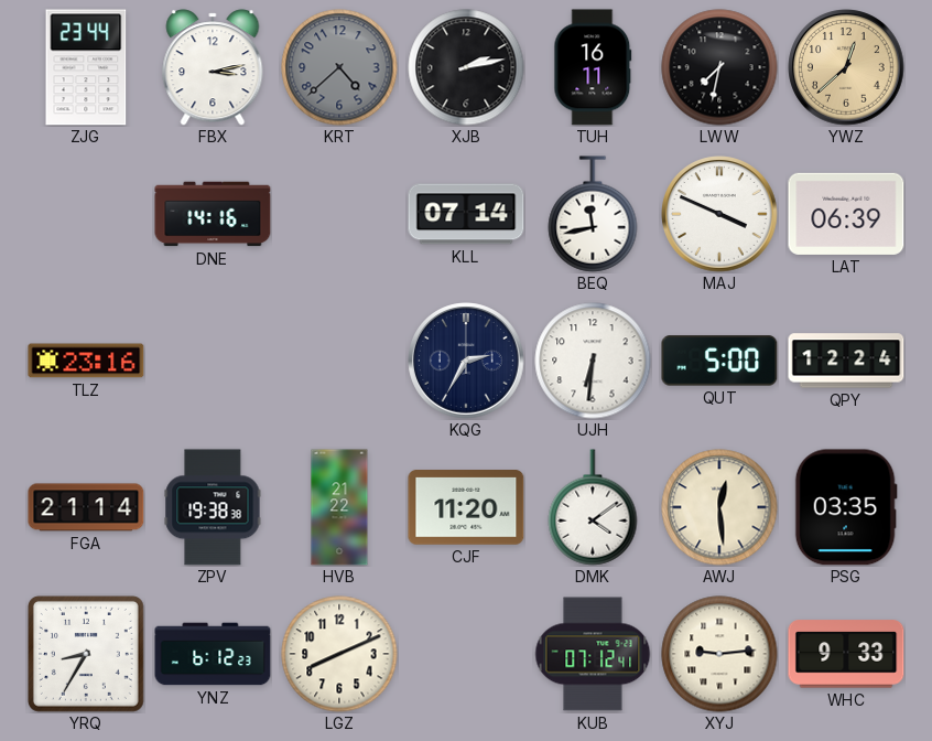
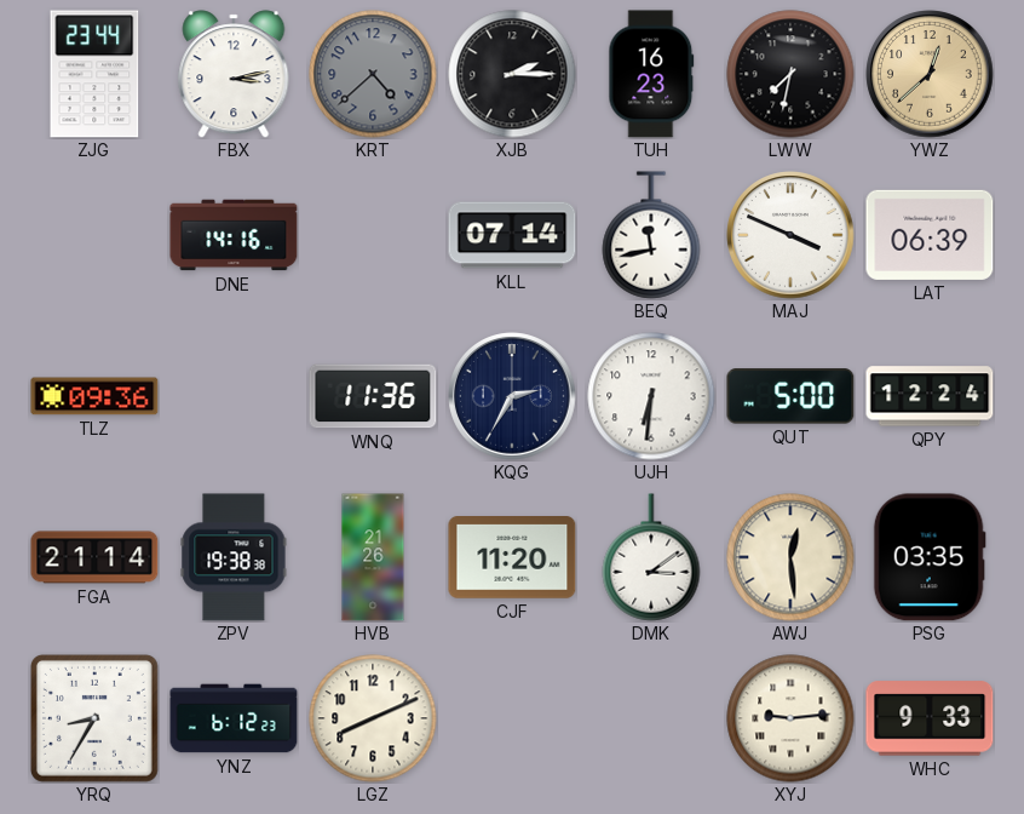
XJB: 2:13 -> 2:15 (512, 74)
TUH: 16:11 -> 16:23 (651, 74)
TLZ: 23:16 -> 09:36 (94, 396)
WNQ: none -> 11:36 (373, 396)
HVB: 21:22 -> 21:26 (373, 557)
DMK: 4:09 -> 3:09 (651, 557)
KUB: 07:12 -> none (593, 654)
